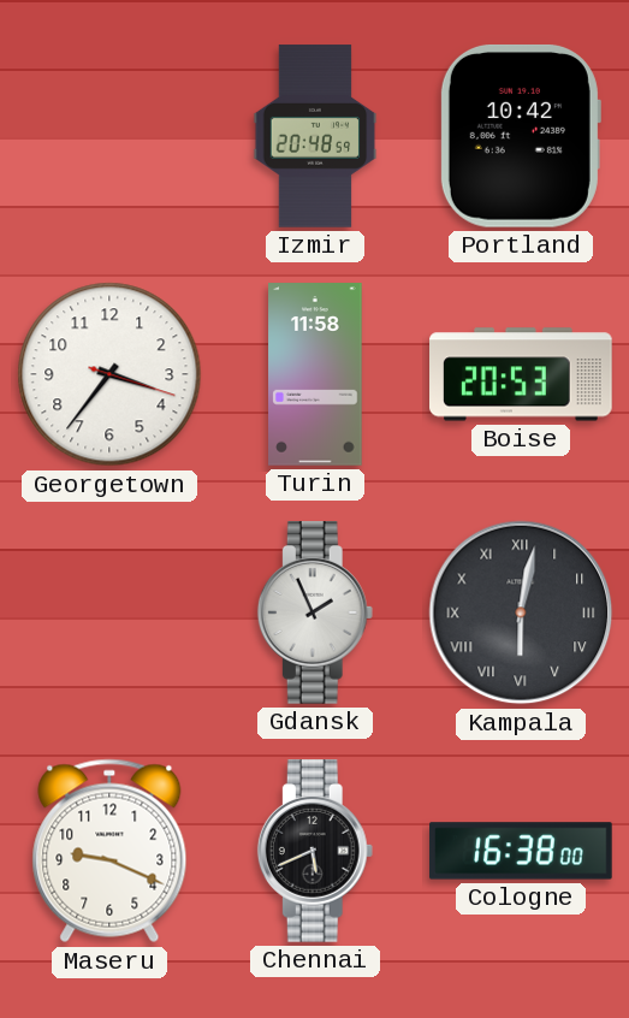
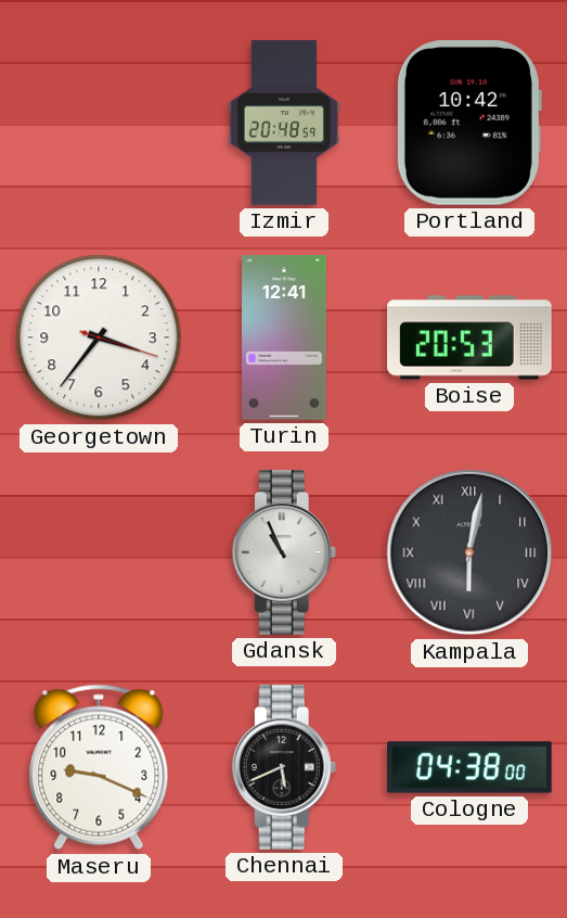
Turin: 11:58 -> 12:41 (284, 337)
Gdansk: 1:56 -> 10:56 (284, 552)
Cologne: 16:38 -> 04:38 (469, 767)
